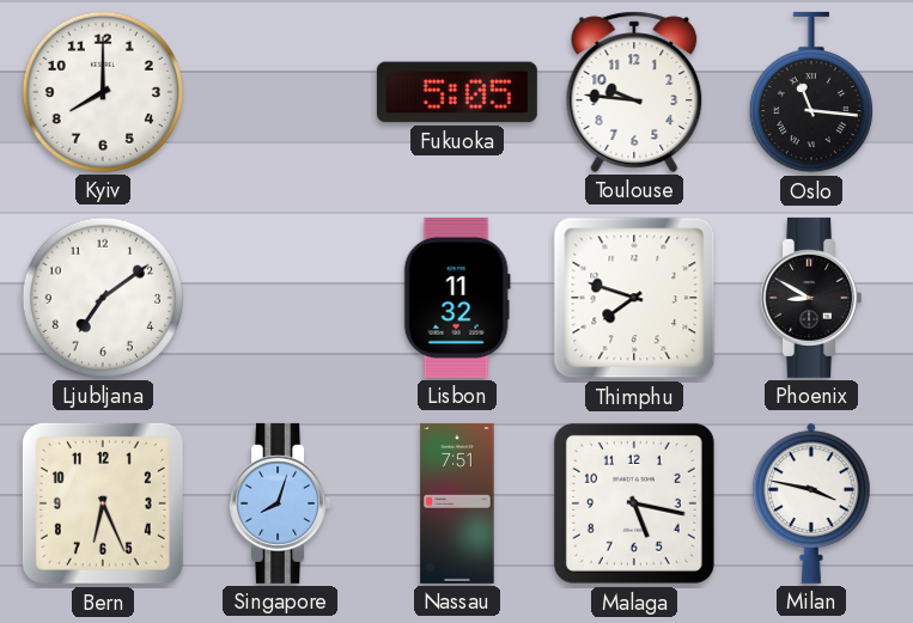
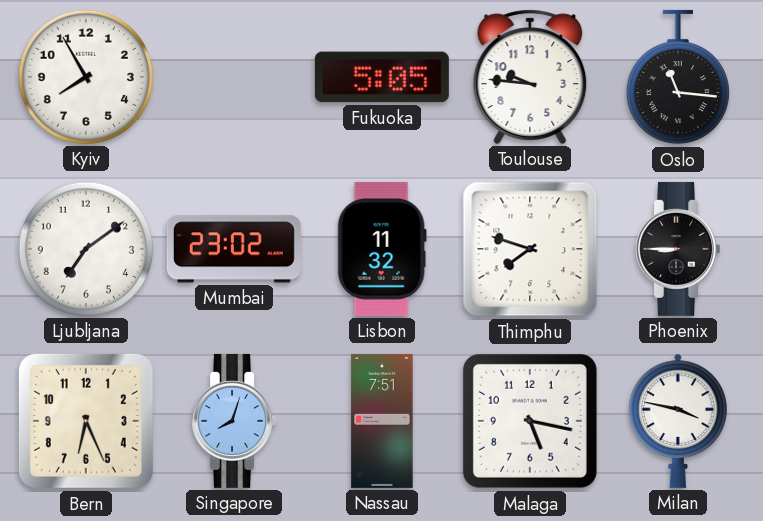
Kyiv: 8:00 -> 7:55 (86, 77)
Mumbai: none -> 23:02 (234, 249)
Phoenix: 8:50 -> 8:45 (677, 249)
